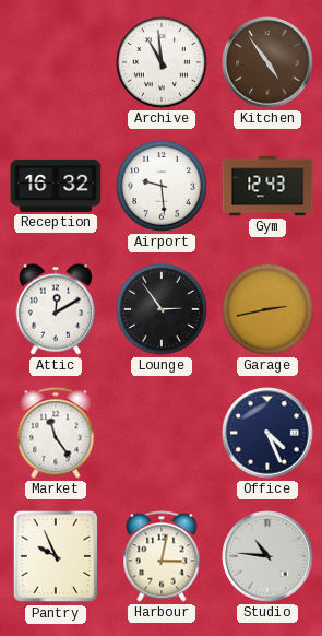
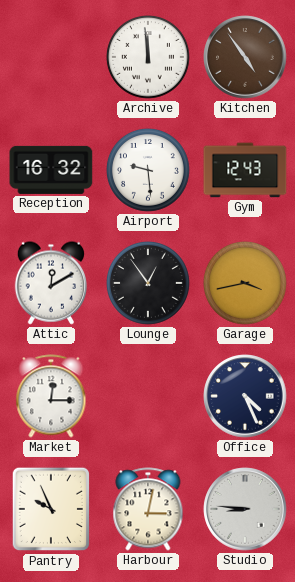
Archive: 10:59 -> 11:59 (148, 57)
Lounge: 2:54 -> 12:54 (148, 283)
Garage: 2:43 -> 3:43 (245, 283)
Market: 11:24 -> 12:15 (51, 396)
Studio: 10:46 -> 8:46 (245, 509)
